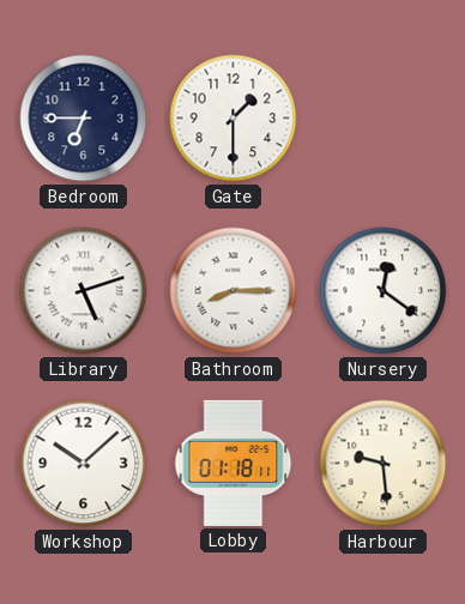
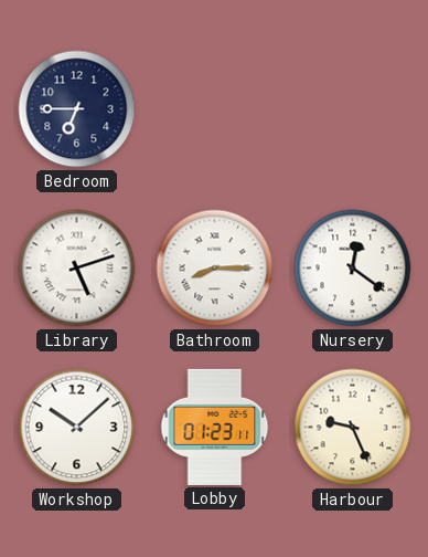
Gate: 1:30 -> none (234, 119)
Lobby: 01:18 -> 01:23 (215, 427)
Harbour: 9:29 -> 9:26 (353, 428)
